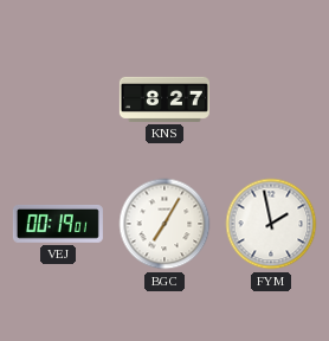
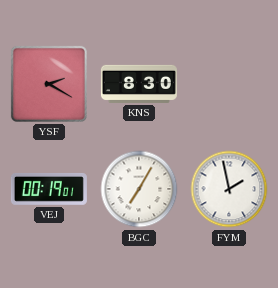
YSF: none -> 2:20 (49, 84)
KNS: 8:27 -> 8:30 (139, 84)
